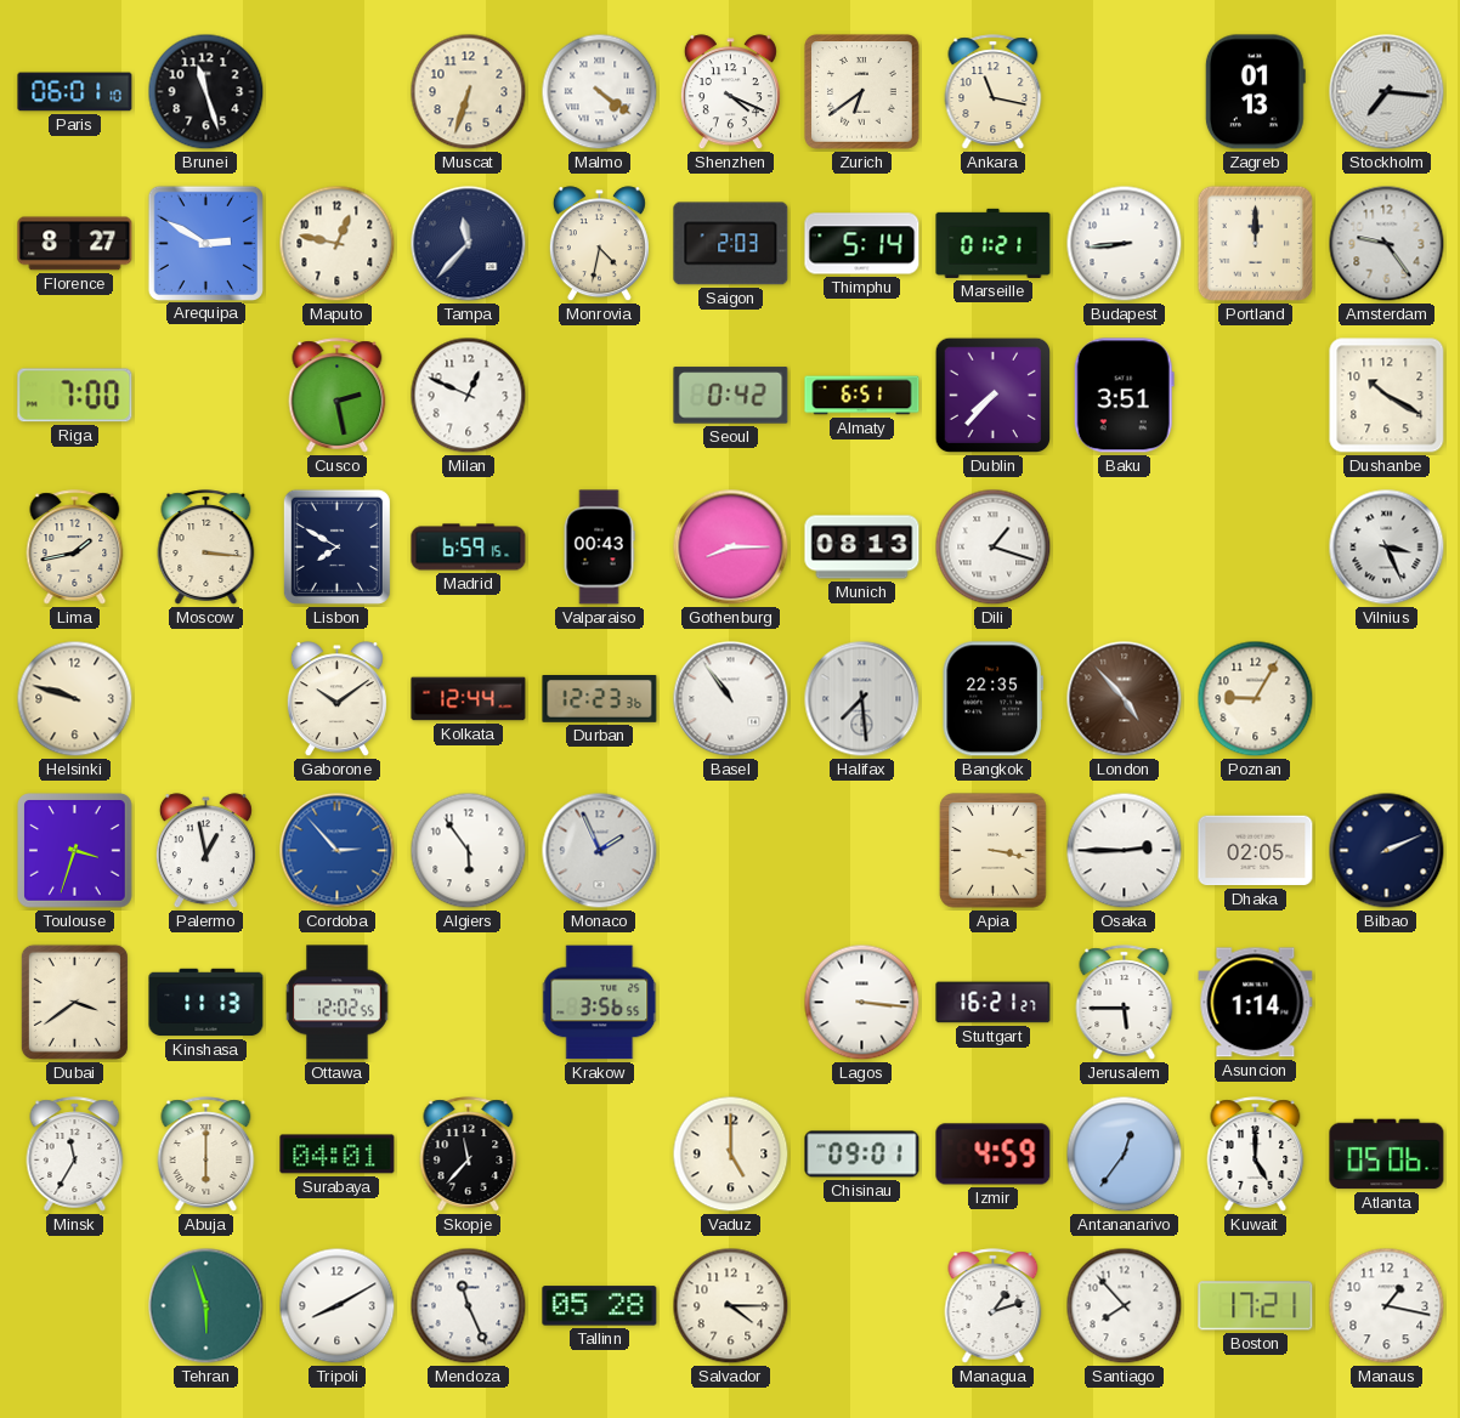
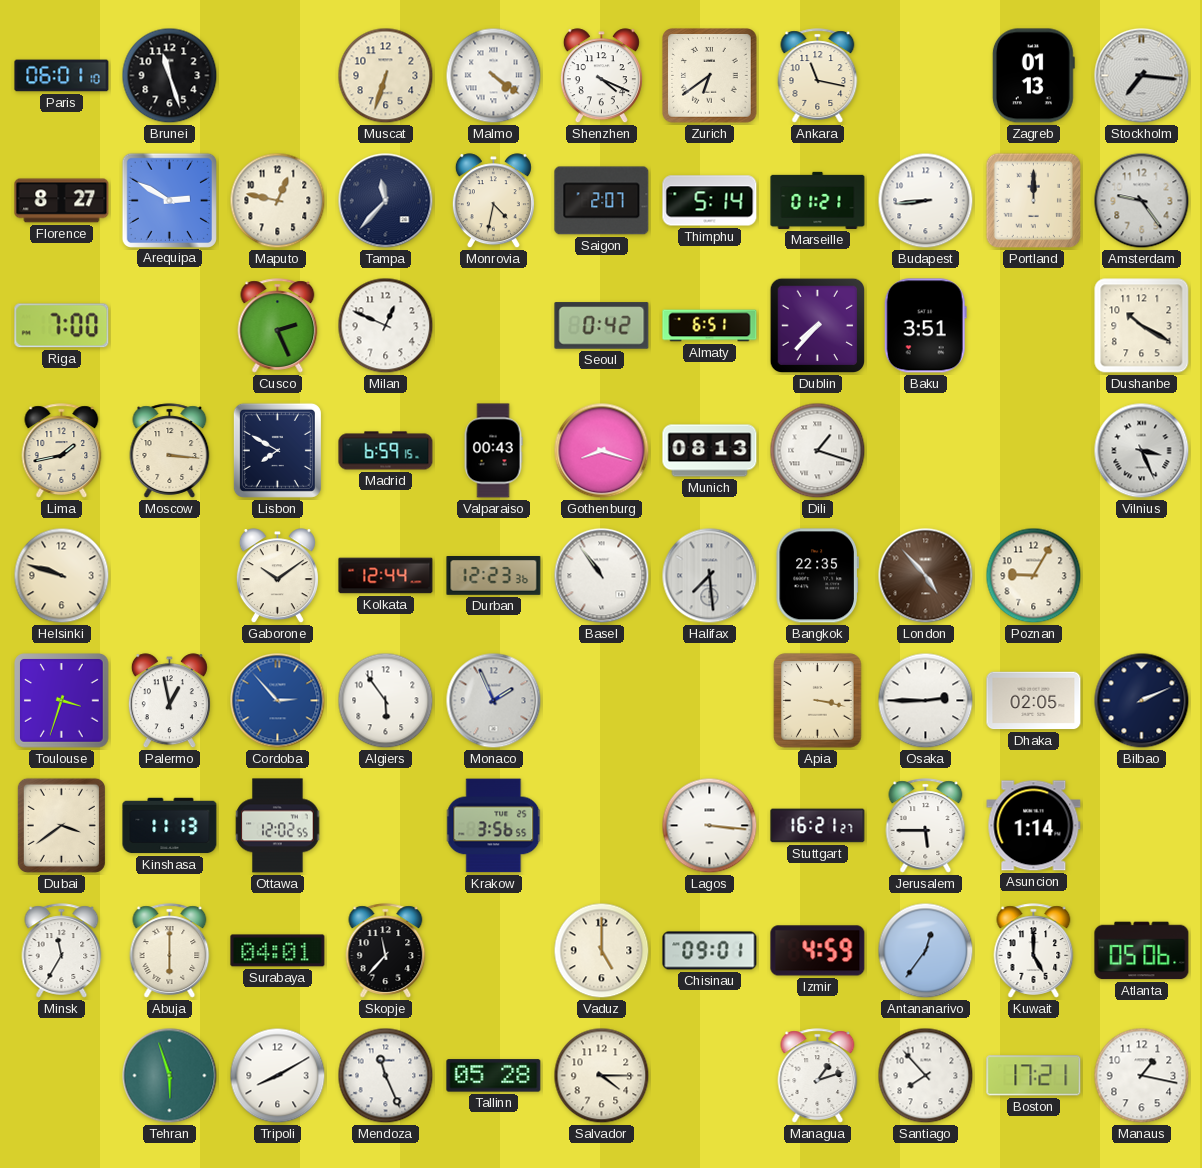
Saigon: 2:03 -> 2:07 (602, 201)
Cusco: 2:28 -> 2:26 (278, 326)
Gothenburg: 8:15 -> 8:18 (602, 451)
